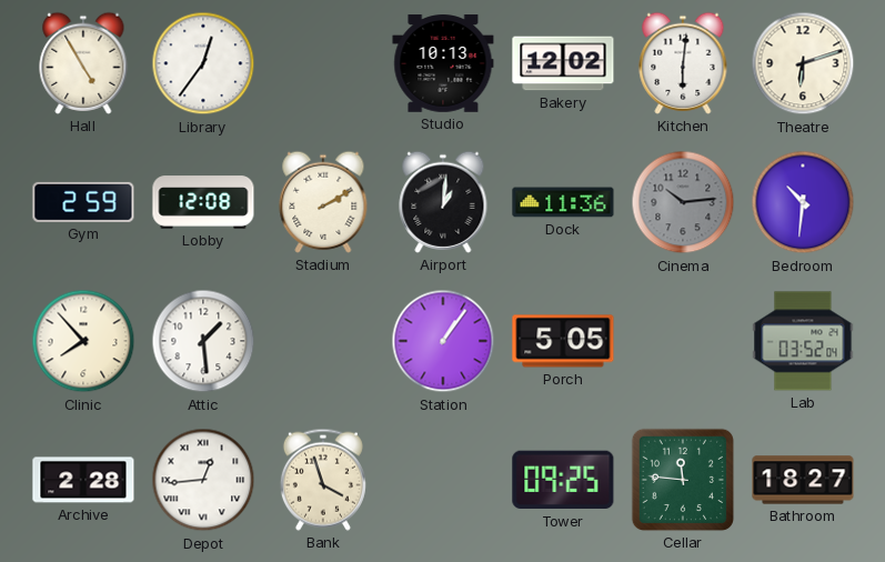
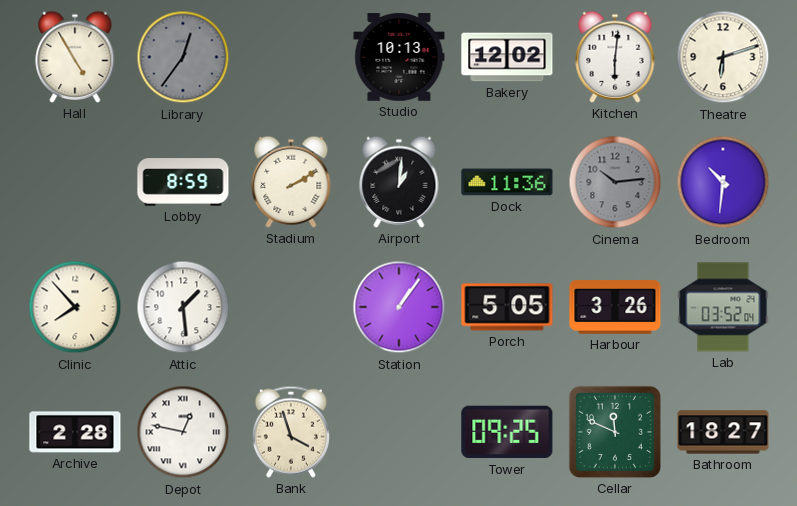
Library dial: white -> grey (183, 57)
Gym: 2:59 -> none (83, 202)
Lobby: 12:08 -> 8:59 (183, 182)
Harbour: none -> 3:26 (615, 307)
Depot: 12:44 -> 12:47 (183, 432)
Cellar: 11:46 -> 11:49 (615, 432)
